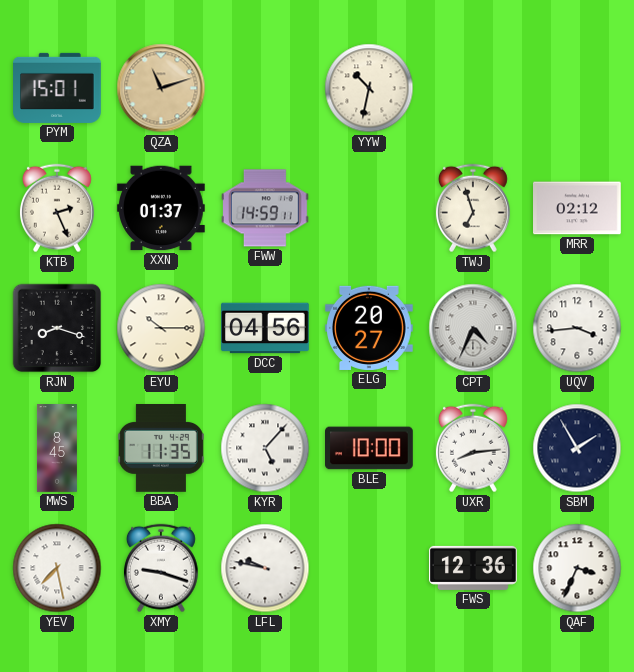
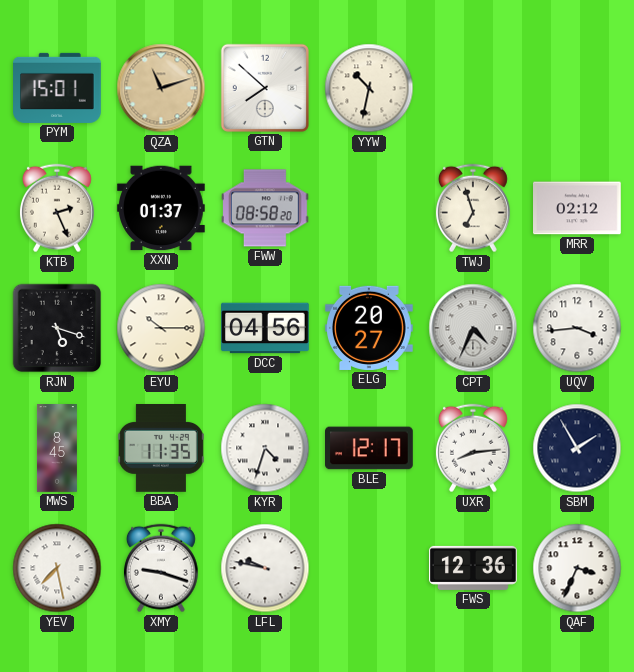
GTN: none -> 7:52 (265, 88)
FWW: 14:59 -> 08:58 (266, 208)
RJN: 8:18 -> 5:18 (57, 328)
KYR: 5:07 -> 4:33 (265, 448)
BLE: 10:00 -> 12:17 (370, 448)
